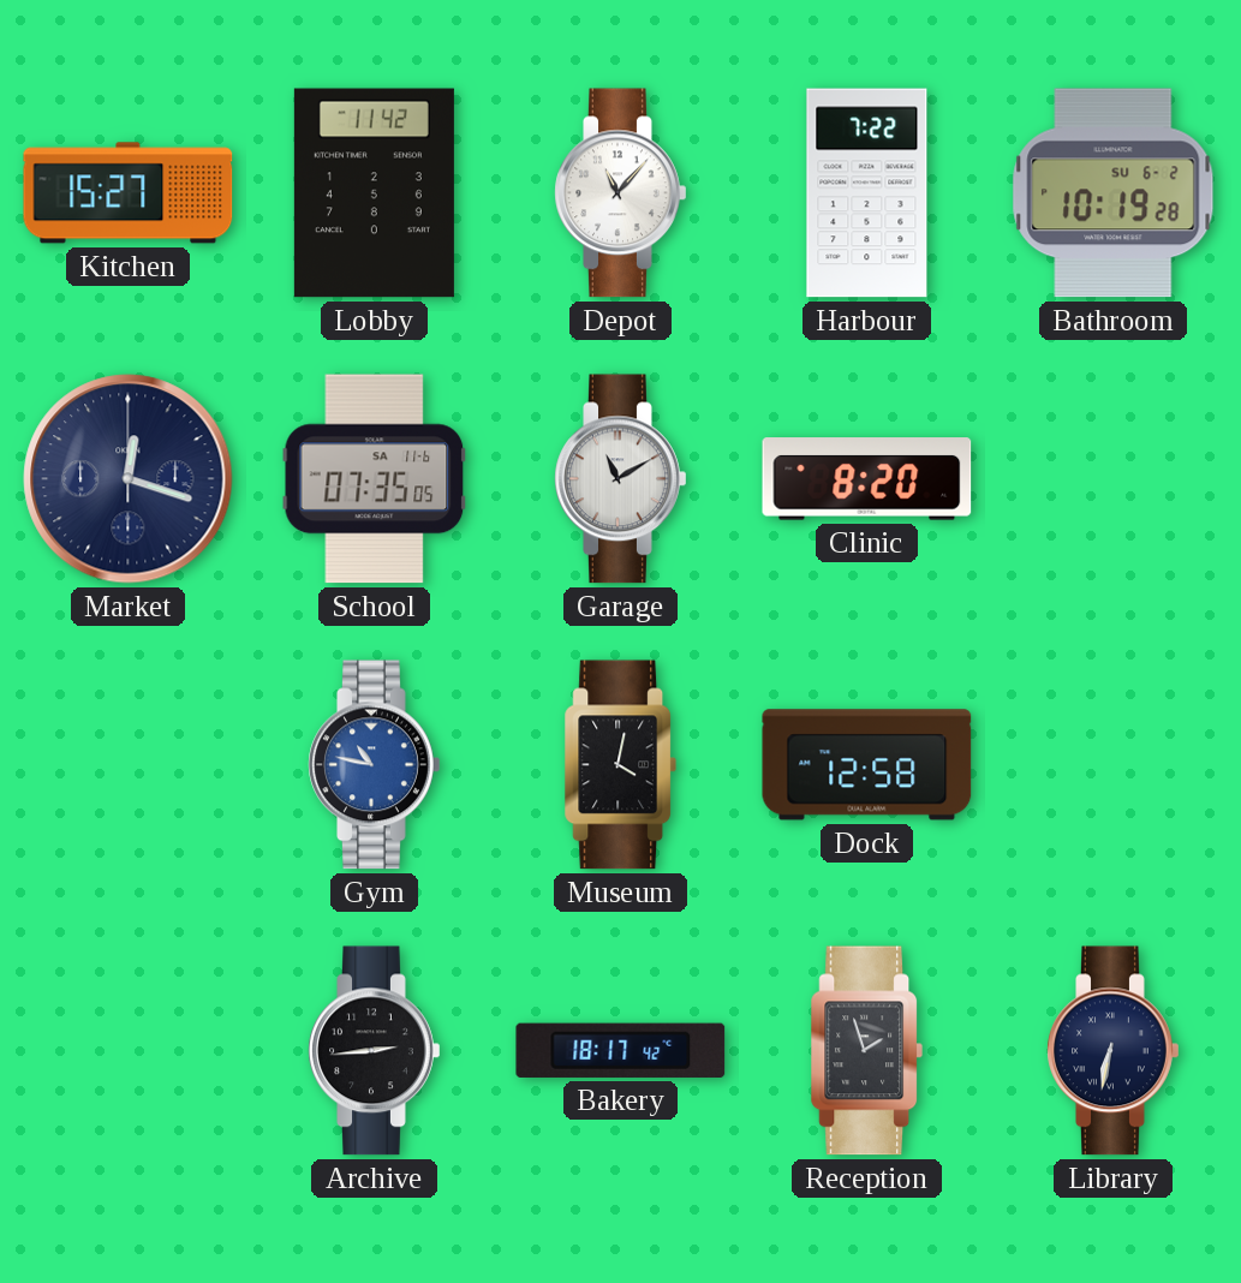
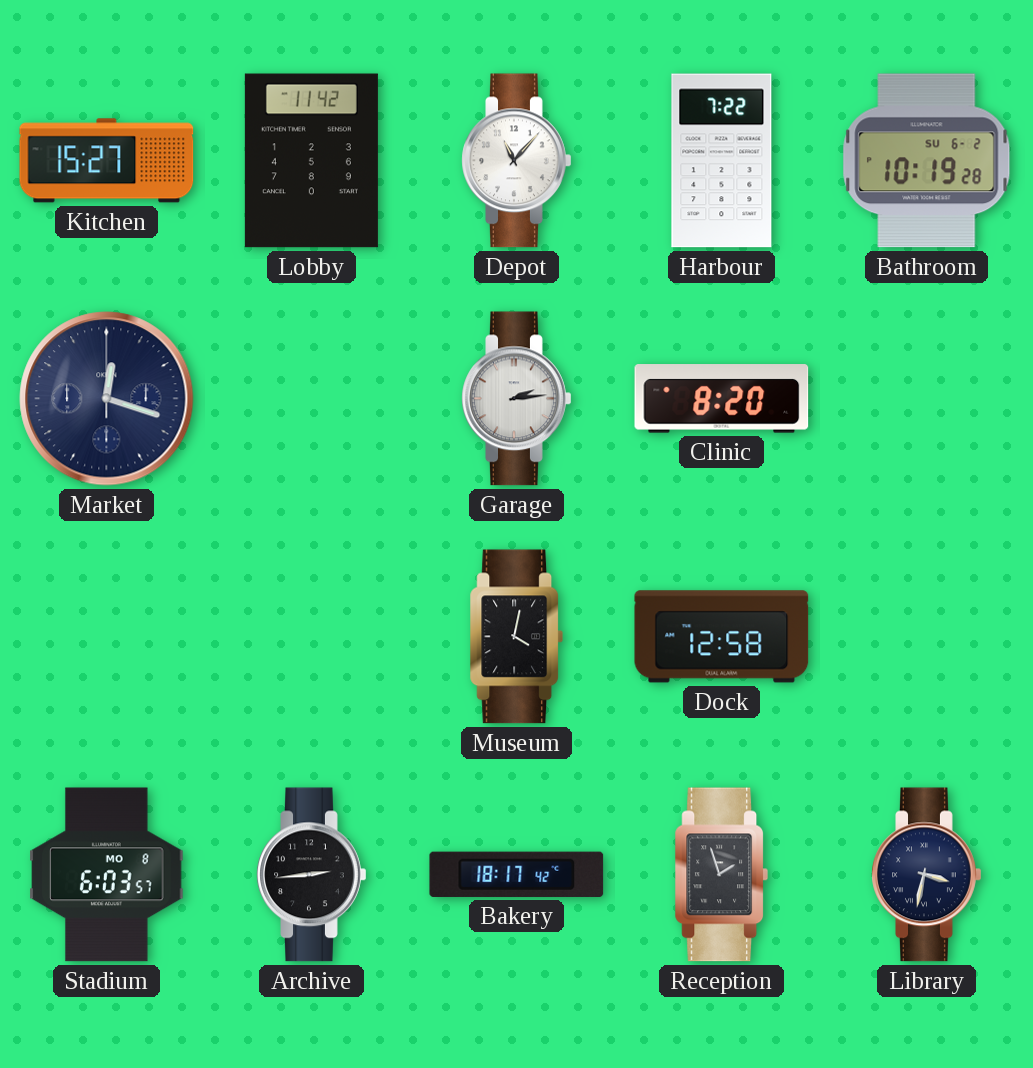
School: 07:35 -> none (375, 479)
Garage: 11:10 -> 2:14 (517, 399)
Gym: 10:47 -> none (375, 765)
Stadium: none -> 6:03 (107, 875)
Library: 6:32 -> 3:32 (927, 875)
